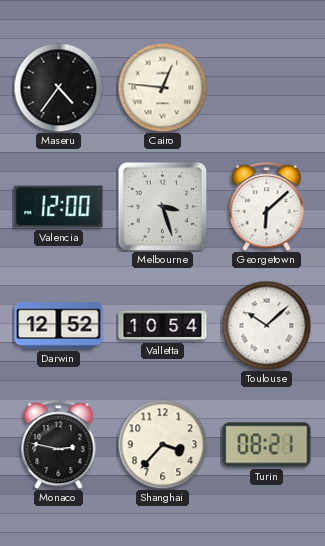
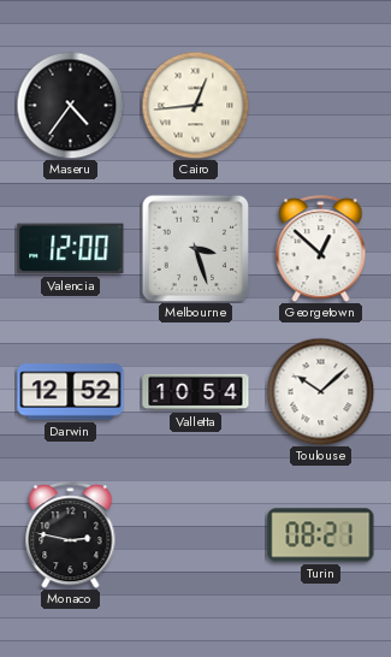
Cairo: 12:46 -> 12:44 (195, 105)
Georgetown: 6:08 -> 12:52 (321, 249)
Shanghai: 3:37 -> none (162, 444)
